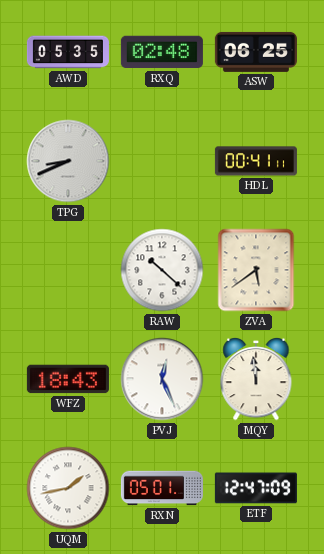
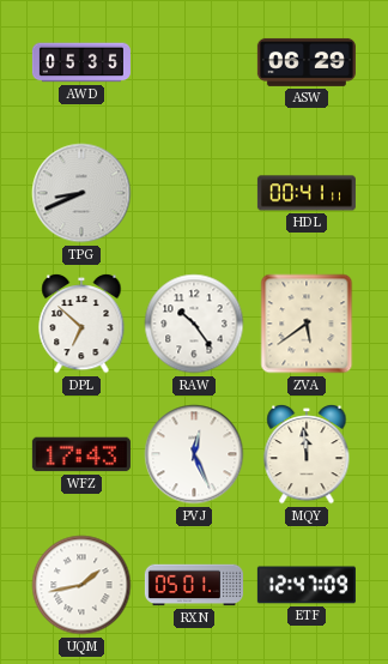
RXQ: 02:48 -> none (162, 52)
ASW: 06:25 -> 06:29 (307, 62)
DPL: none -> 6:52 (81, 324)
RAW: 10:22 -> 10:24 (194, 324)
WFZ: 18:43 -> 17:43 (81, 454)
